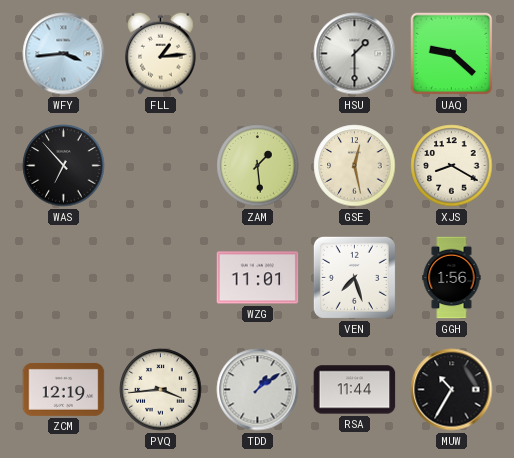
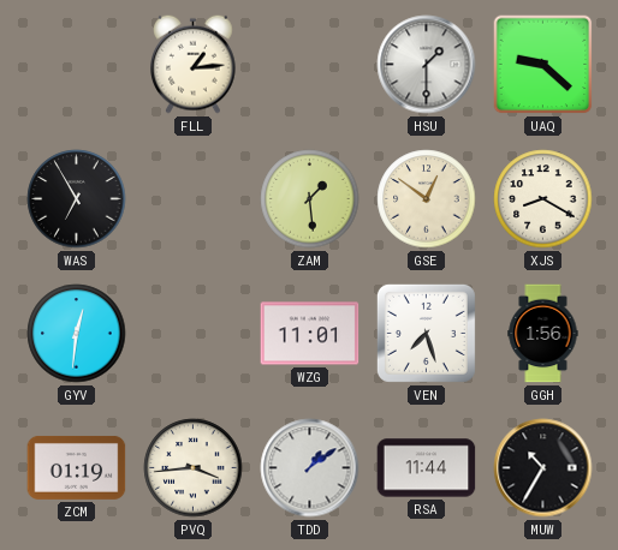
WFY: 3:44 -> none (64, 54)
WAS: 6:53 -> 6:55 (77, 199)
GSE: 12:28 -> 12:51 (427, 199)
GYV: none -> 12:31 (77, 334)
ZCM: 12:19 -> 01:19 (77, 467)
